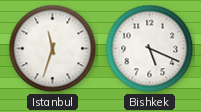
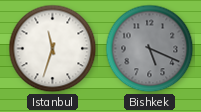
Bishkek dial: white -> grey (150, 49)
